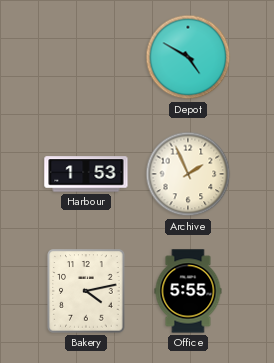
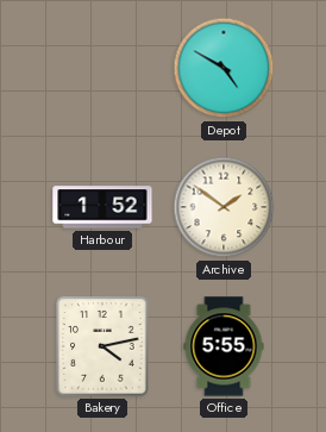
Harbour: 1:53 -> 1:52 (102, 207)
Archive: 1:56 -> 1:51 (224, 207)
